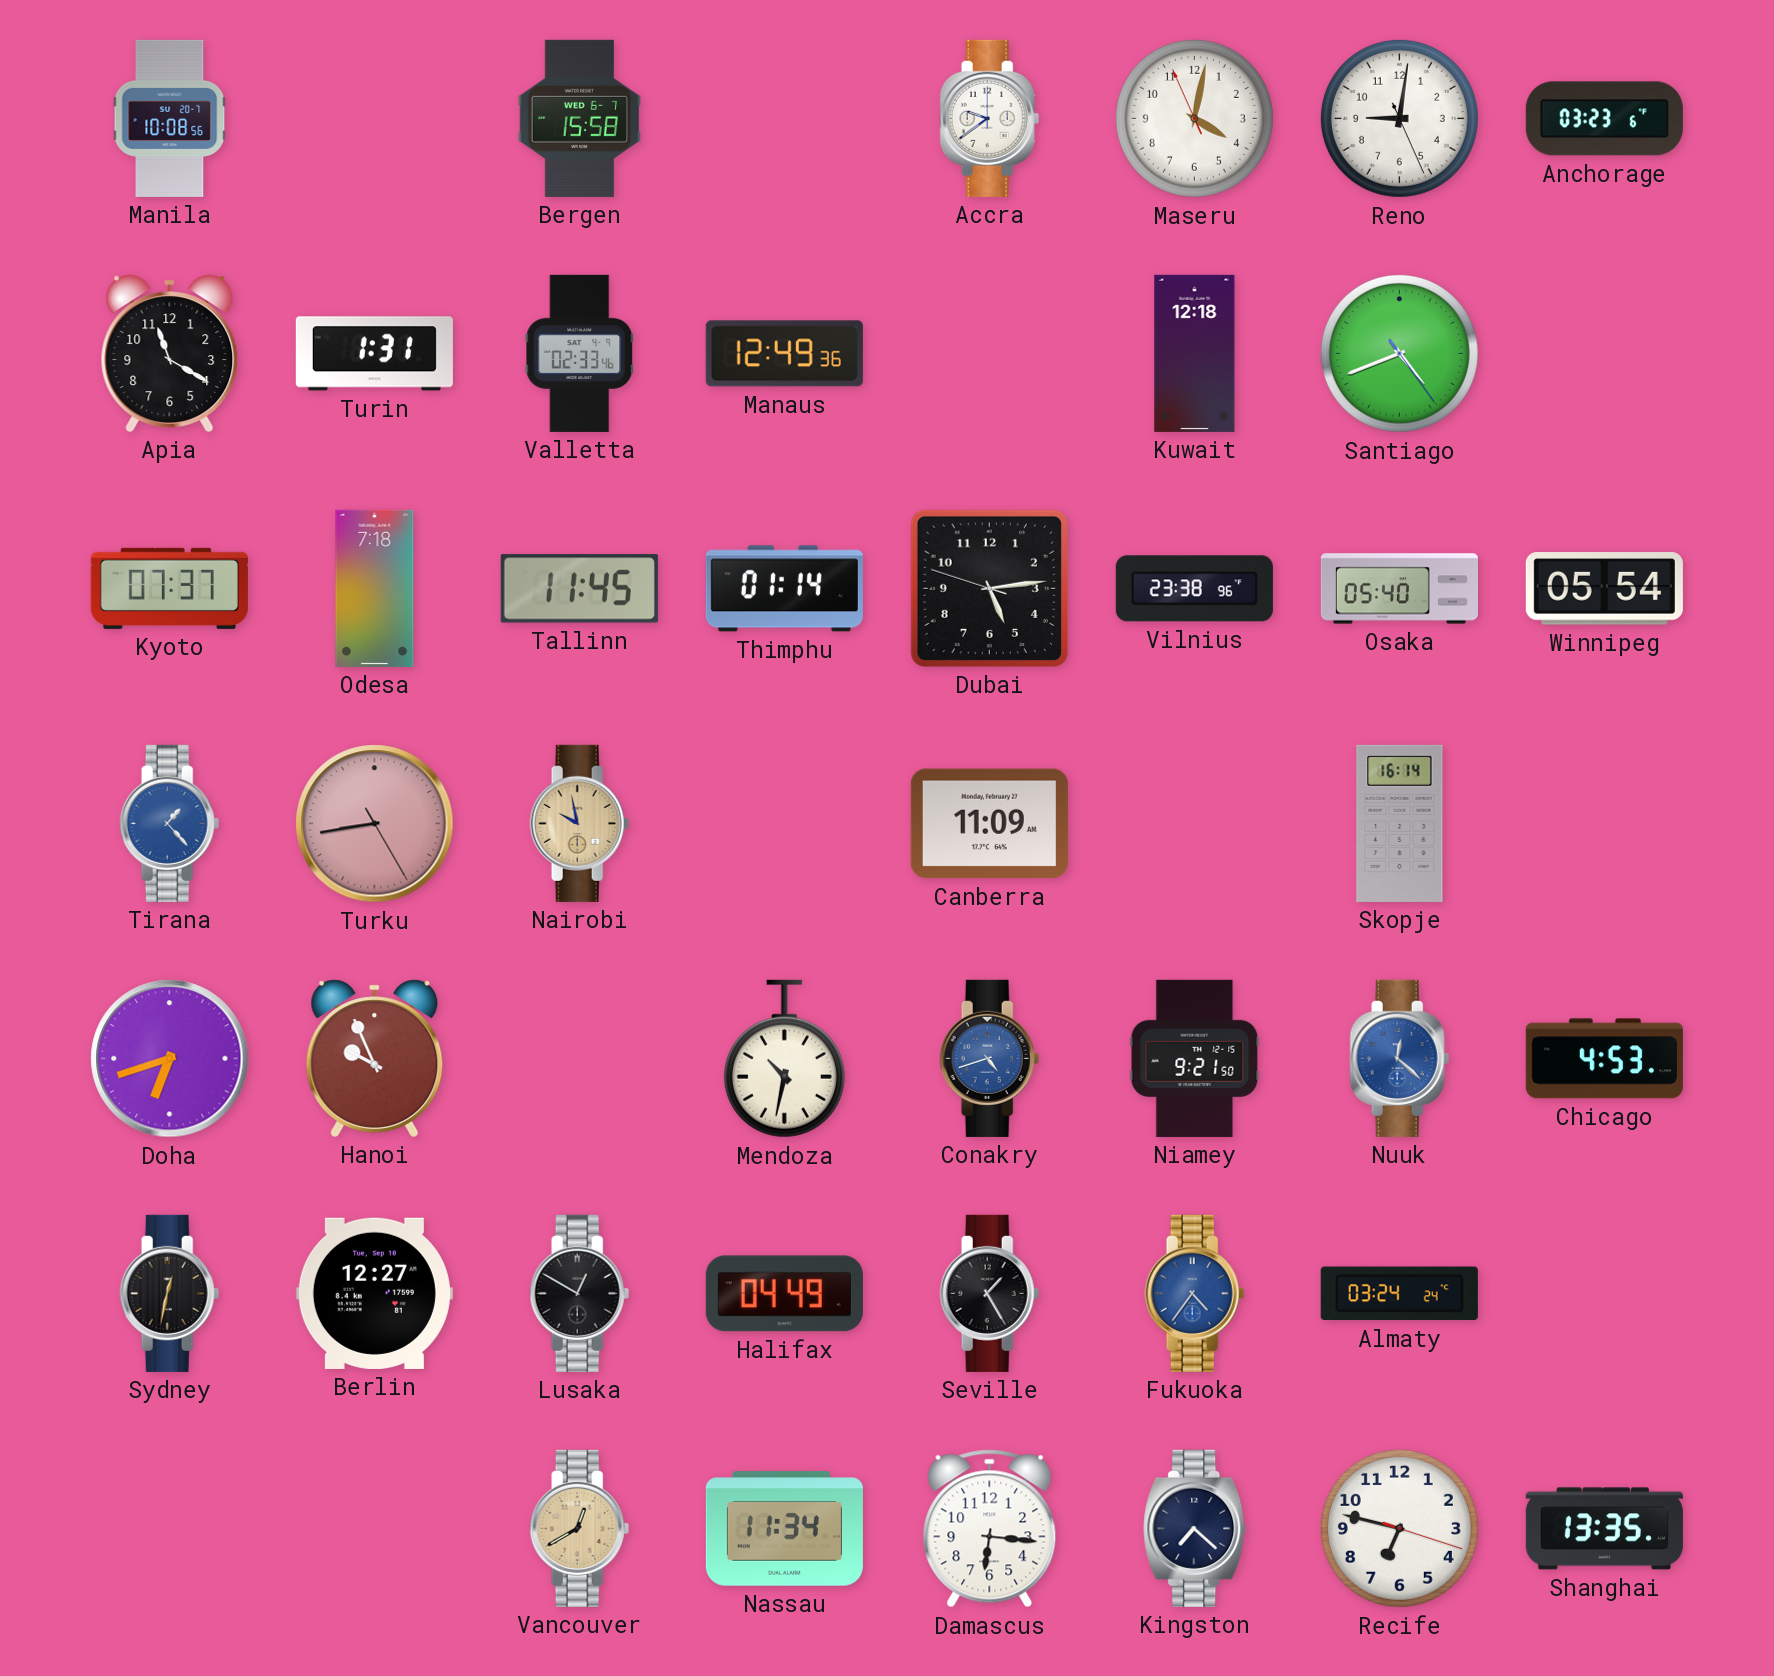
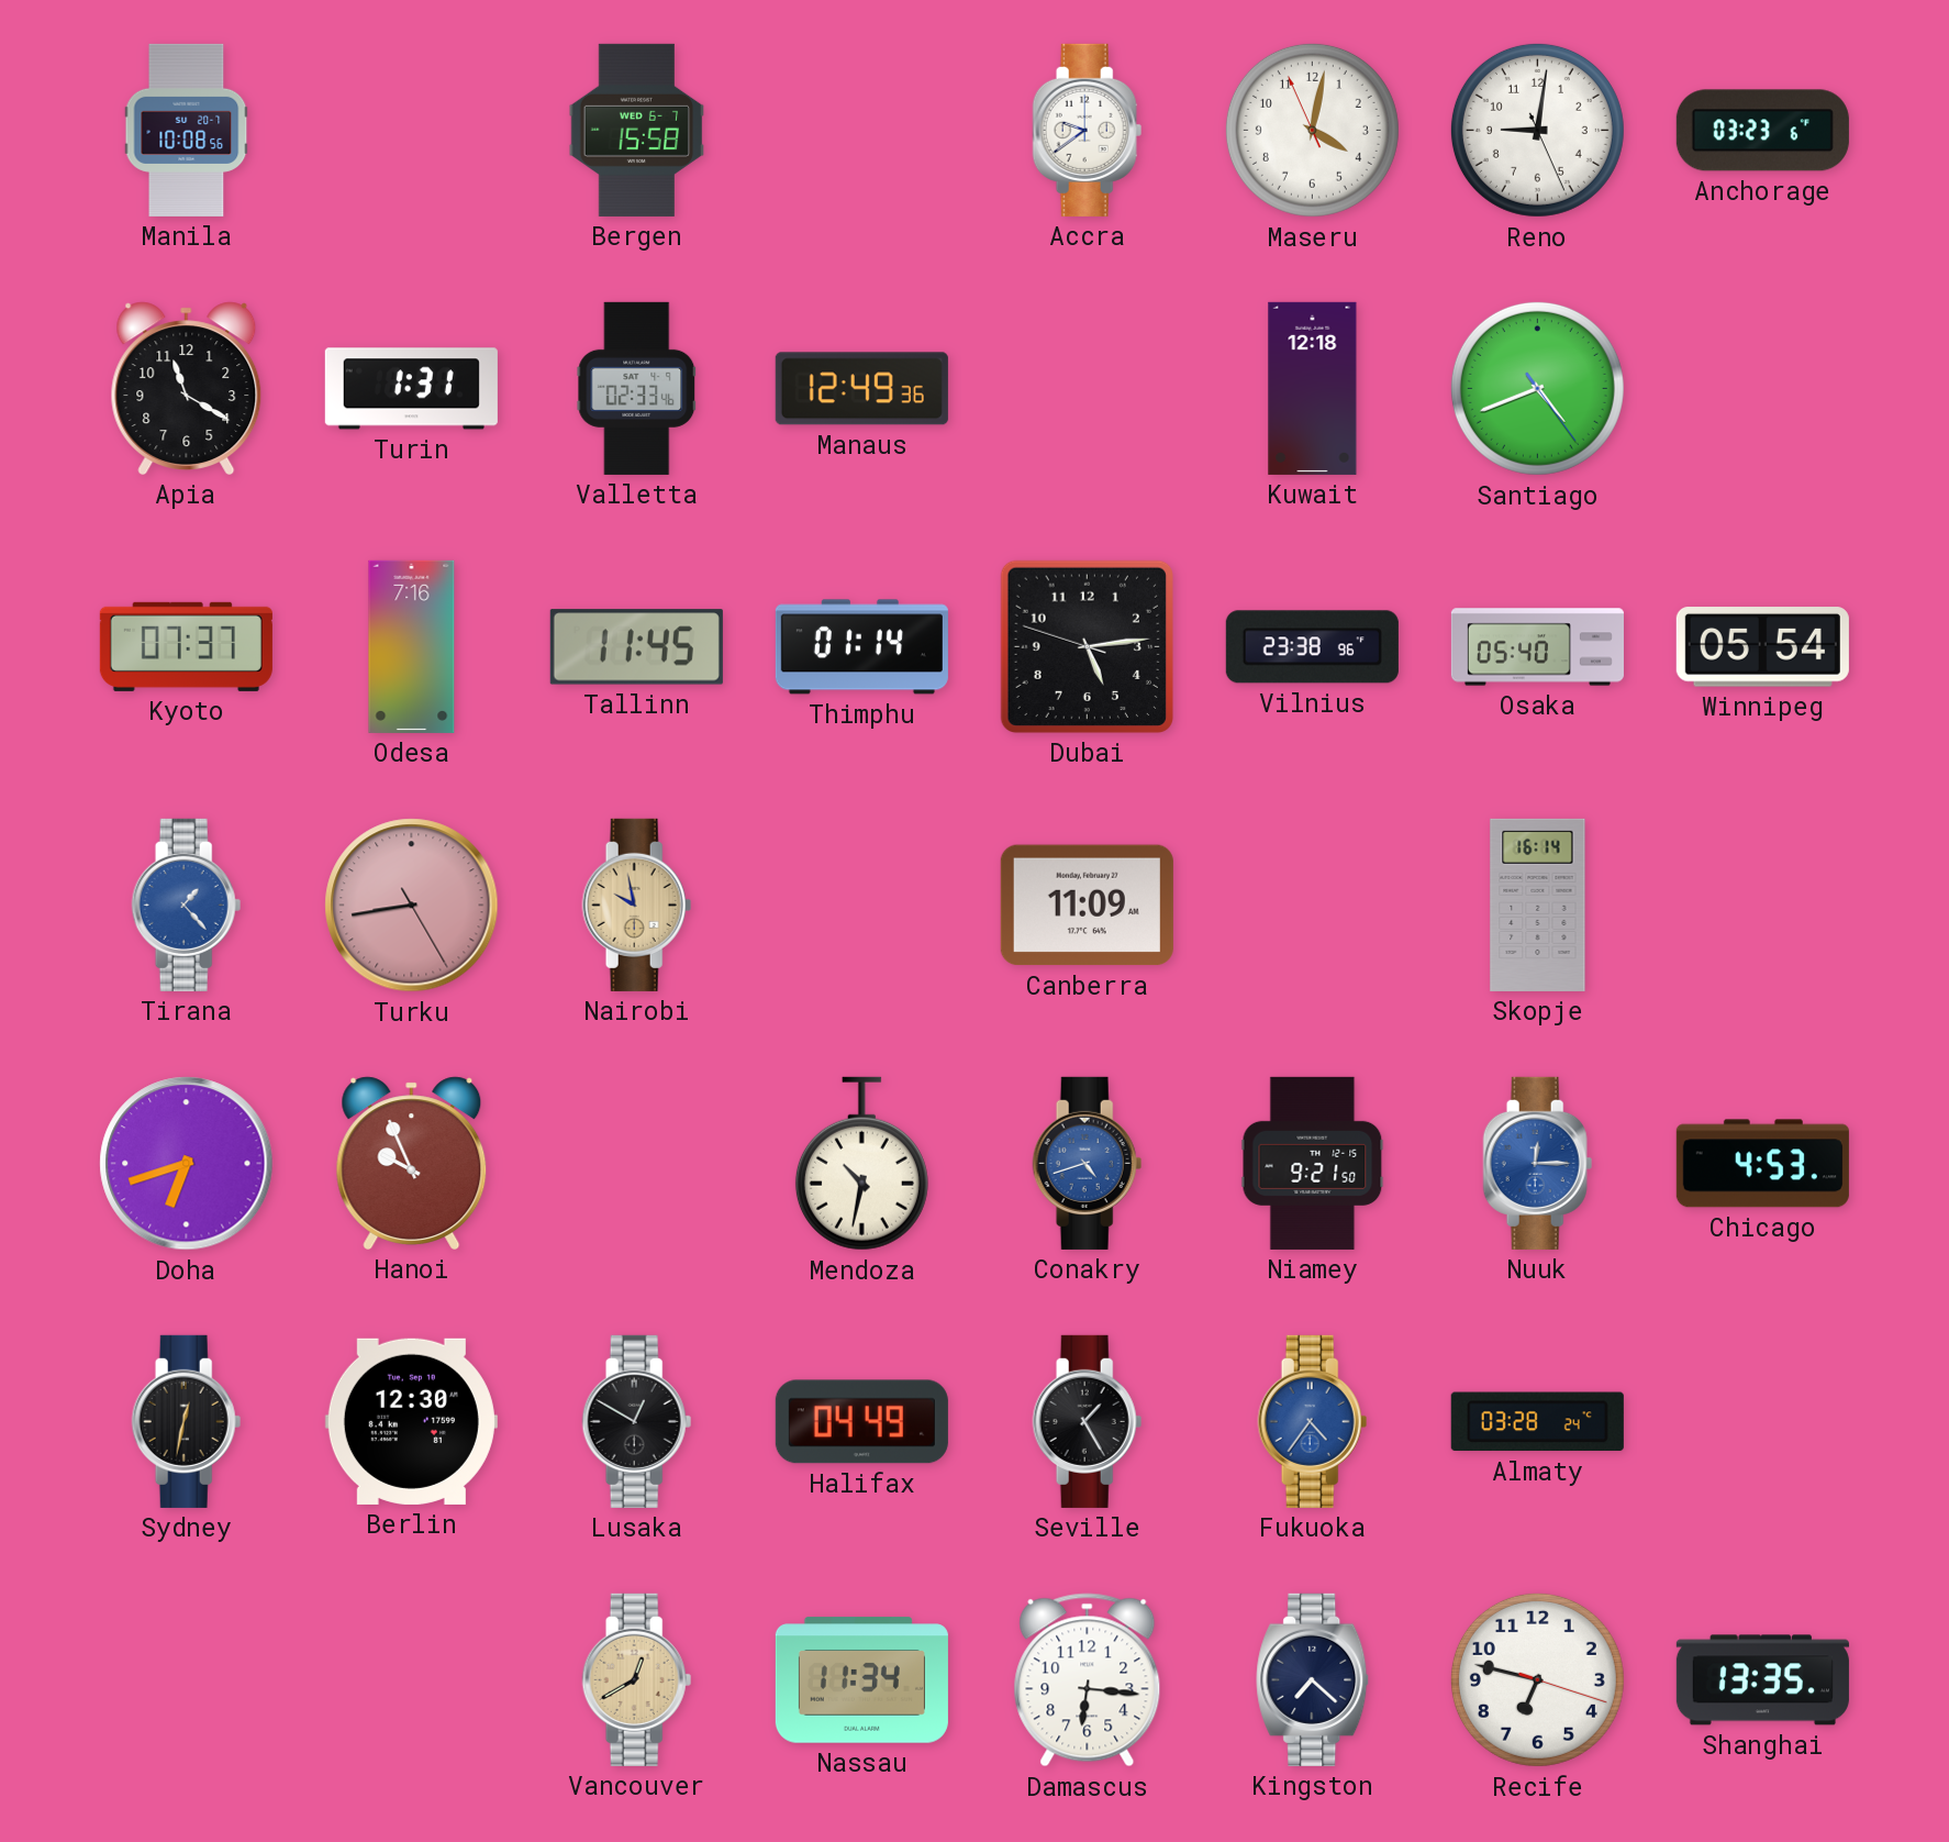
Odesa: 7:18 -> 7:16 (412, 646)
Nuuk: 12:22 -> 12:15 (1538, 1163)
Berlin: 12:27 -> 12:30 (411, 1421)
Almaty: 03:24 -> 03:28 (1537, 1422)
